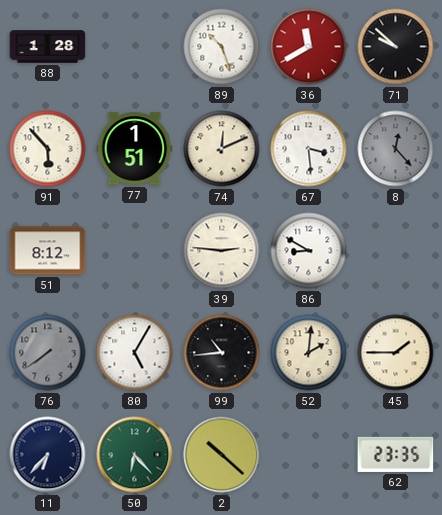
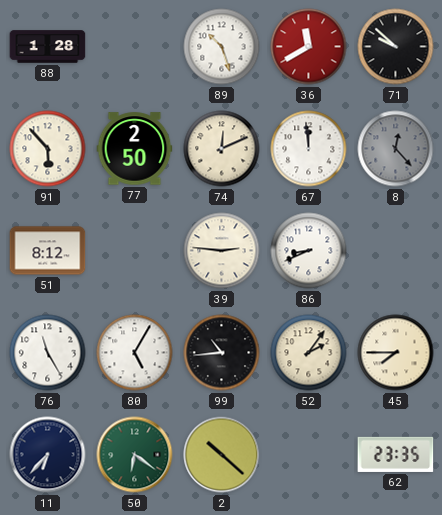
77: 1:51 -> 2:50 (135, 149)
67: 3:29 -> 11:59 (309, 149)
86: 8:50 -> 8:41 (309, 251)
76: 7:39 -> 11:25 (48, 353)
76 dial: grey -> white (48, 353)
52: 2:01 -> 2:06 (309, 353)
45: 1:45 -> 7:45 (396, 353)
50: 6:23 -> 6:21 (135, 455)
